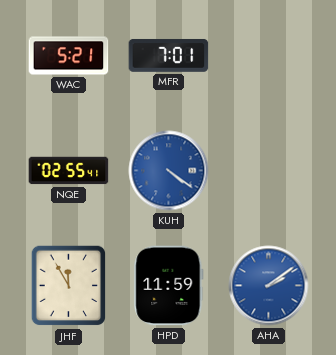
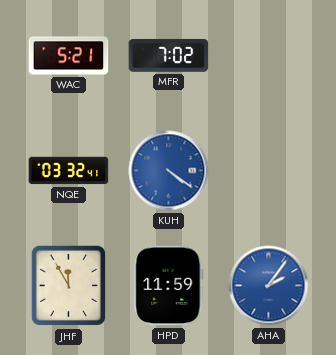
MFR: 7:01 -> 7:02 (169, 55)
NQE: 02:55 -> 03:32 (69, 171)
AHA: 2:09 -> 2:06 (269, 286)
